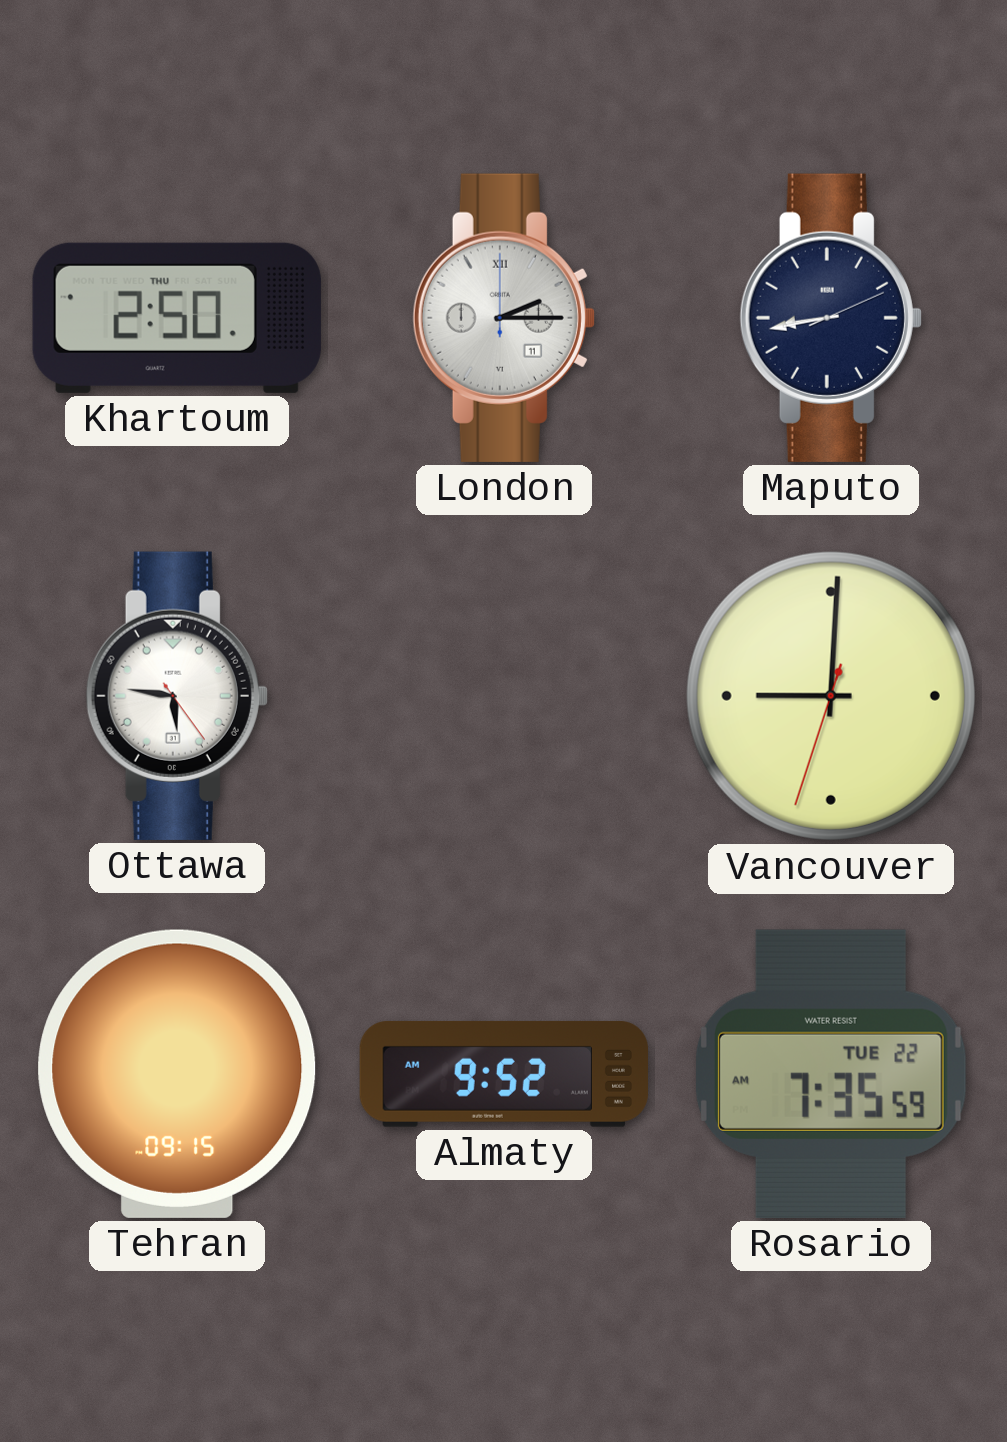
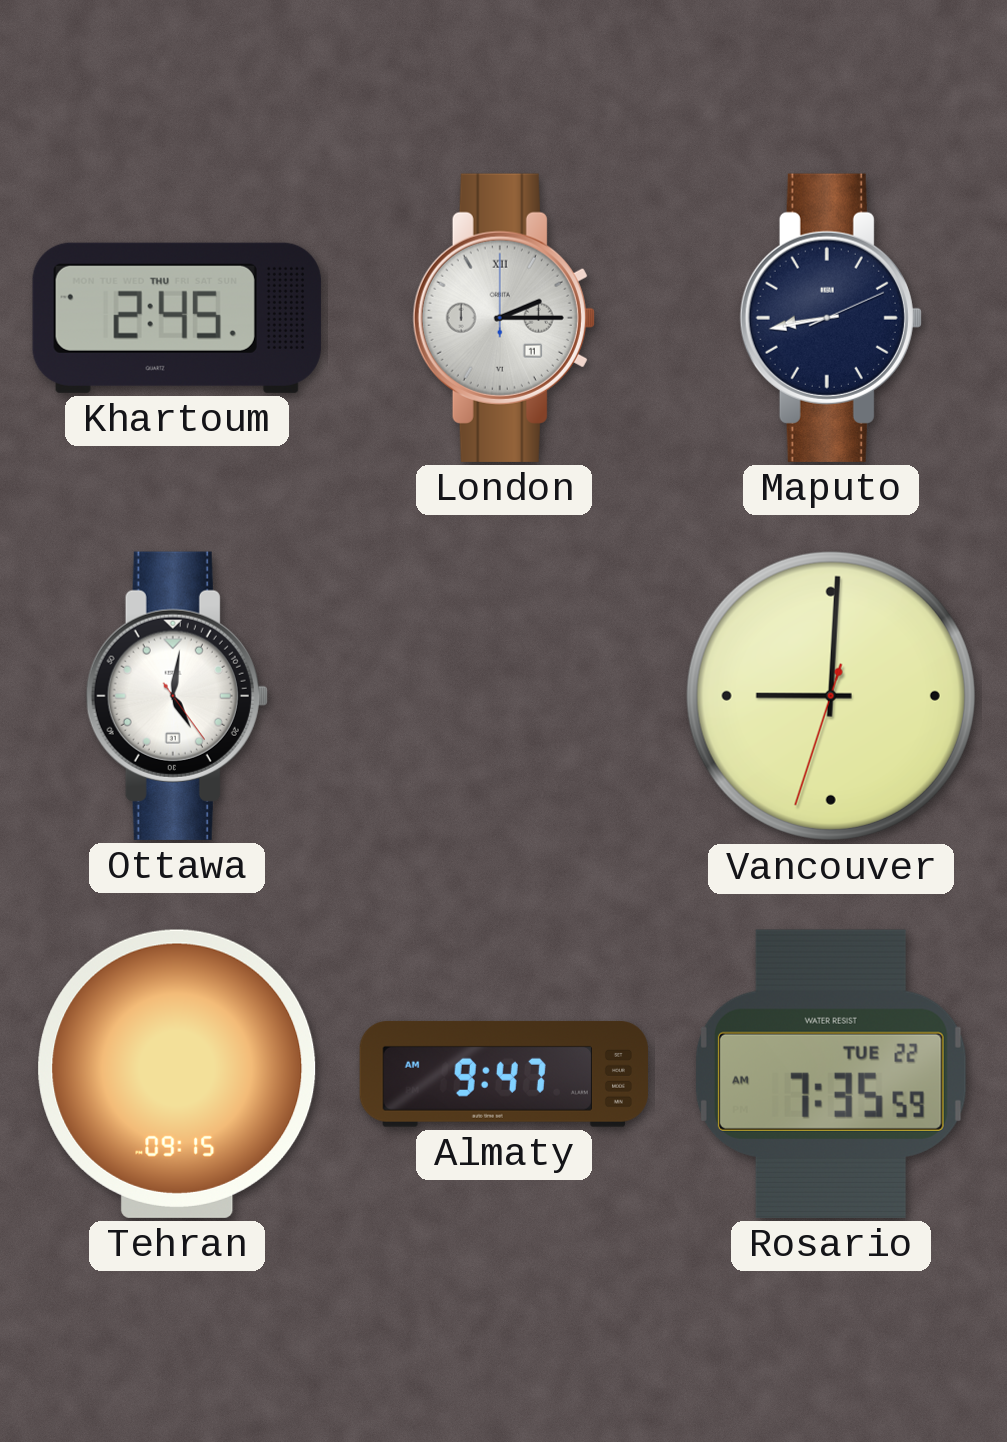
Khartoum: 2:50 -> 2:45 (177, 318)
Ottawa: 5:46 -> 5:01 (177, 696)
Almaty: 9:52 -> 9:47 (504, 1074)
